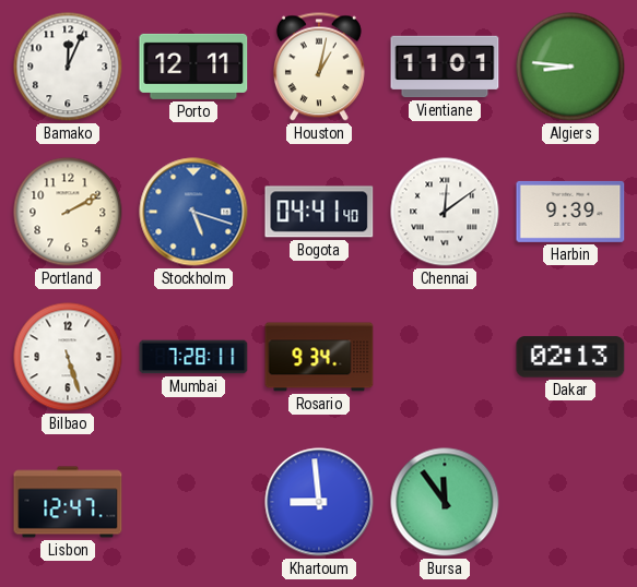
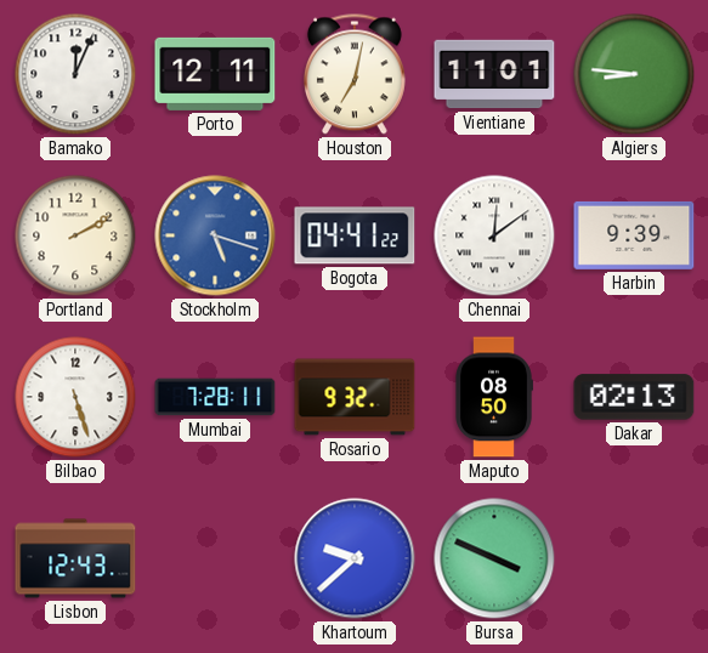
Houston: 1:02 -> 7:02 (355, 74)
Bogota: 04:41:40 -> 04:41:22 (355, 235)
Rosario: 9:34 -> 9:32 (355, 397)
Maputo: none -> 08:50 (494, 397)
Lisbon: 12:47 -> 12:43 (75, 558)
Khartoum: 8:59 -> 9:38 (355, 558)
Bursa: 11:54 -> 3:49 (494, 558)
